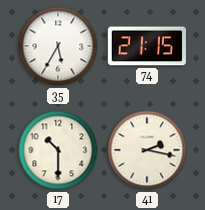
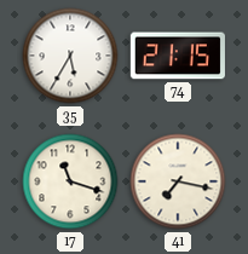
17: 10:30 -> 11:18 (70, 181)
41: 2:17 -> 7:17 (178, 181)
